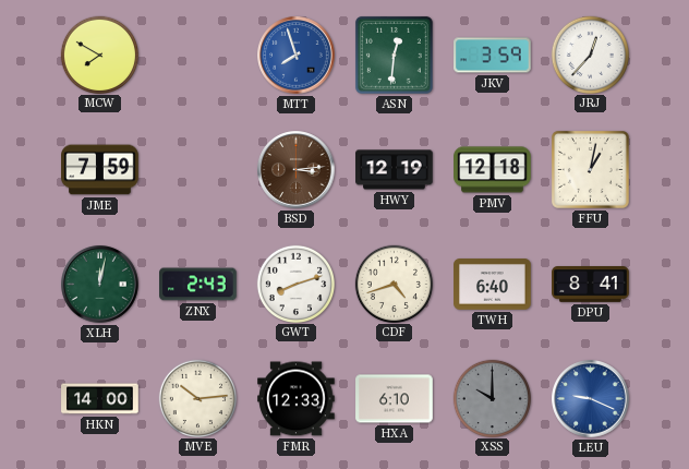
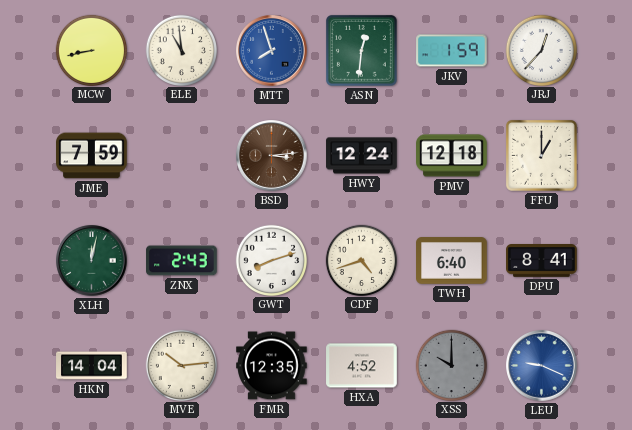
MCW: 7:50 -> 8:43 (91, 50)
ELE: none -> 10:59 (181, 50)
JKV: 3:59 -> 1:59 (452, 51)
HWY: 12:19 -> 12:24 (362, 156)
FFU: 1:02 -> 1:00 (541, 155)
HKN: 14:00 -> 14:04 (92, 366)
FMR: 12:33 -> 12:35 (272, 366)
HXA: 6:10 -> 4:52 (362, 366)
